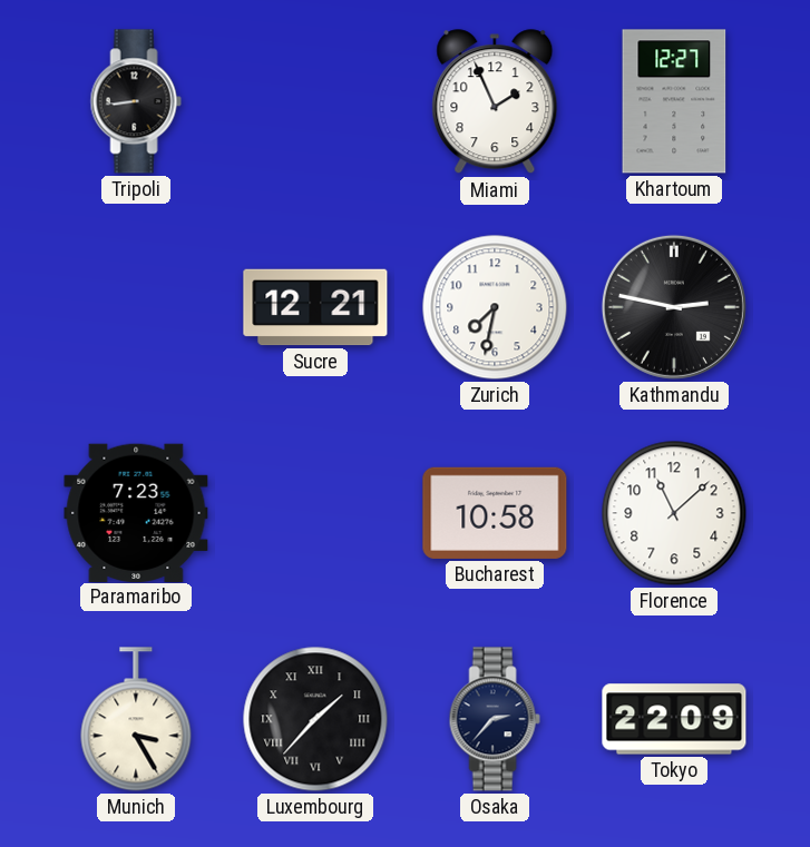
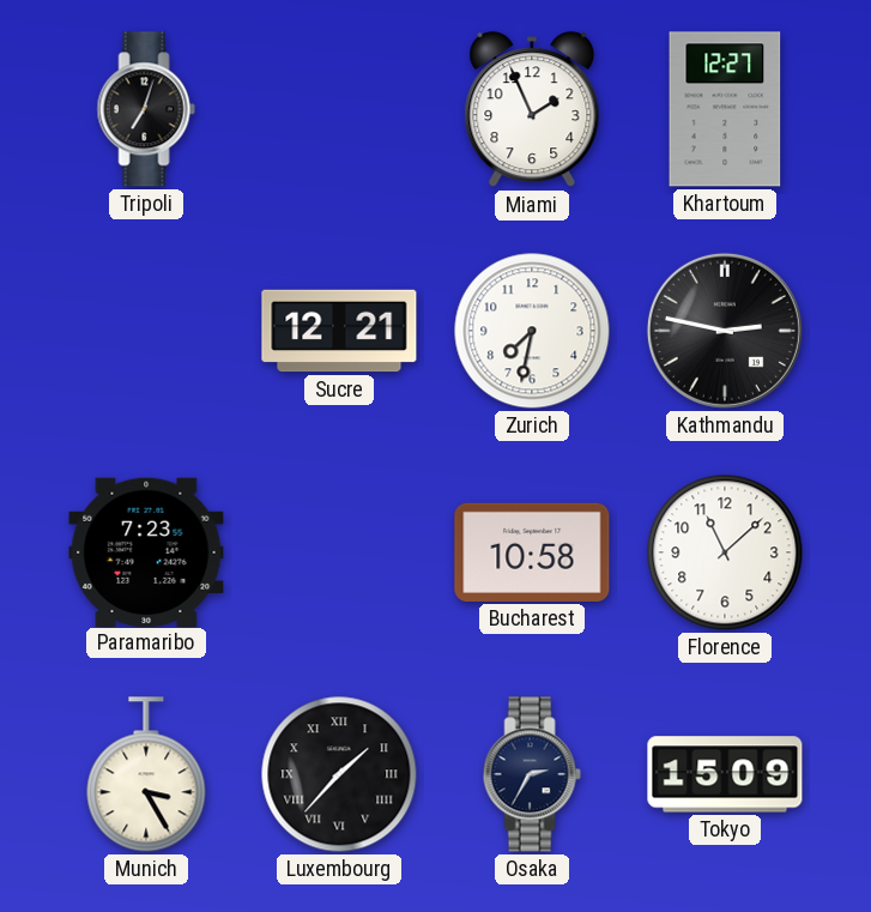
Tripoli: 8:44 -> 7:03 (146, 109)
Osaka: 2:37 -> 2:35 (532, 774)
Tokyo: 22:09 -> 15:09 (725, 774)
